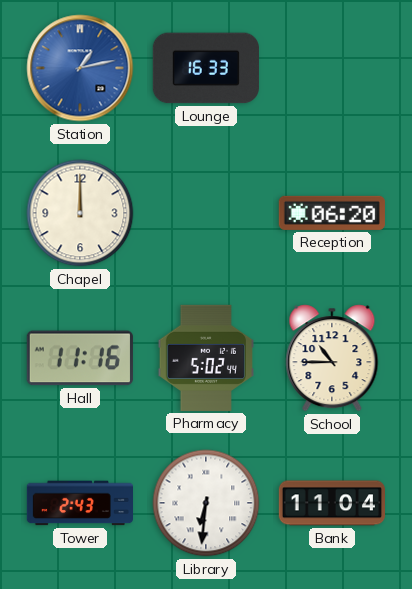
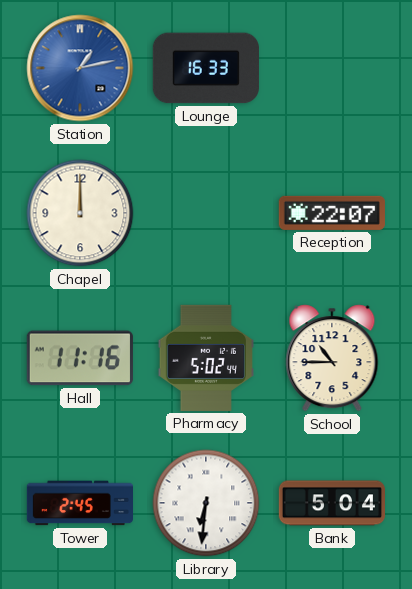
Reception: 06:20 -> 22:07 (332, 213)
Tower: 2:43 -> 2:45 (79, 503)
Bank: 11:04 -> 5:04 (331, 503)
